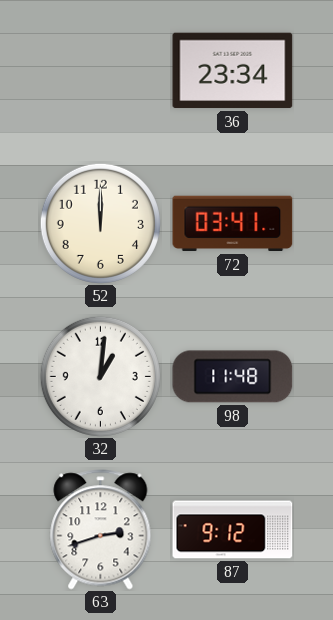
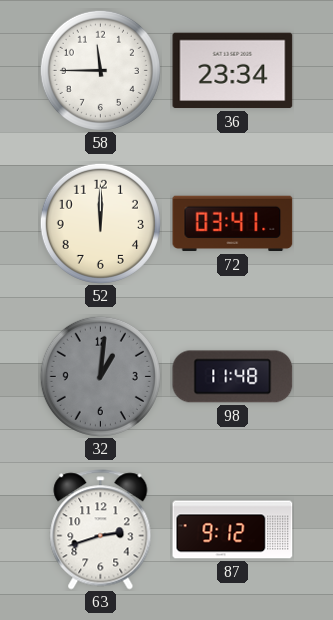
58: none -> 11:45 (100, 70)
32 dial: white -> grey (100, 376)
